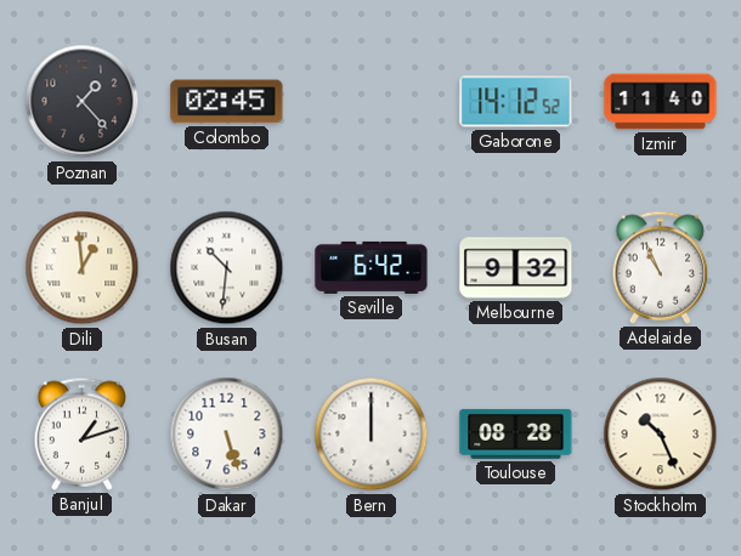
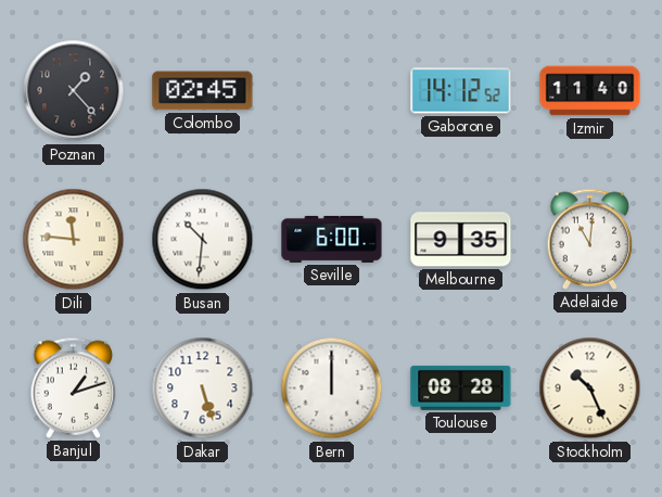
Dili: 12:59 -> 11:46 (74, 240)
Seville: 6:42 -> 6:00 (332, 239)
Melbourne: 9:32 -> 9:35 (461, 240)
Adelaide: 10:56 -> 11:01 (590, 239)
